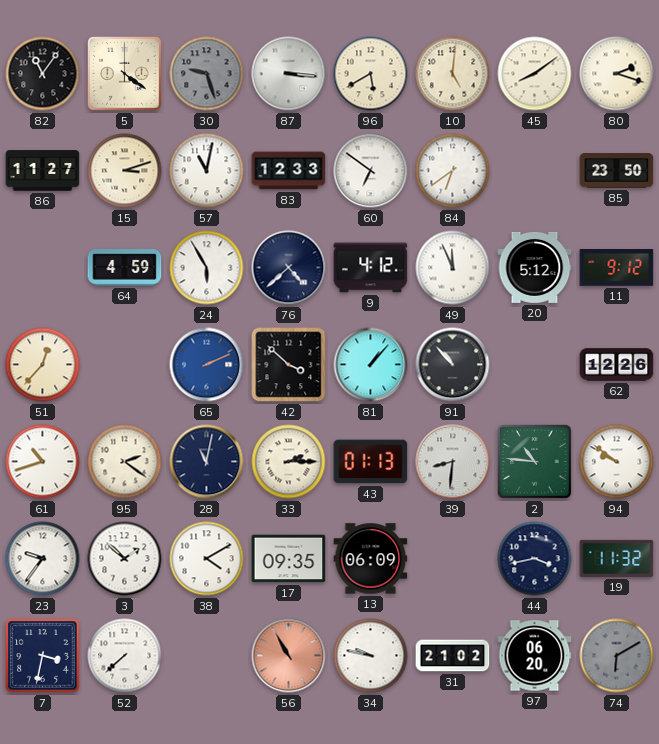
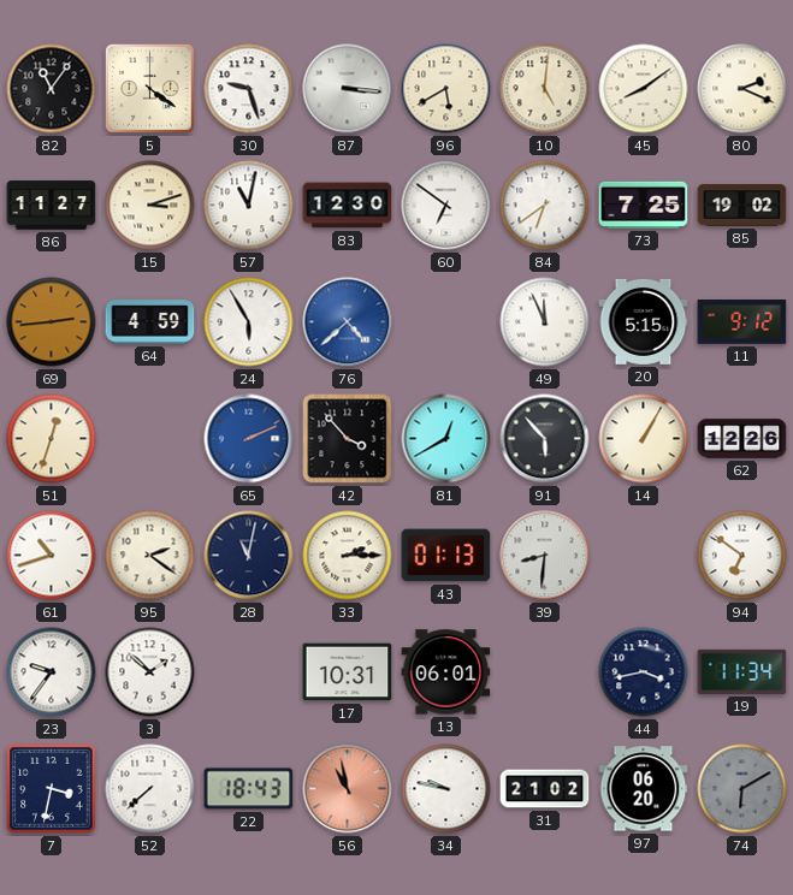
30 dial: grey -> white (249, 89)
80: 2:18 -> 2:19 (742, 89)
83: 12:33 -> 12:30 (348, 206)
73: none -> 7:25 (644, 205)
85: 23:50 -> 19:02 (742, 206)
69: none -> 2:44 (52, 322)
76 dial: navy -> blue (348, 322)
9: 4:12 -> none (371, 268)
20: 5:12 -> 5:15 (644, 321)
51: 12:37 -> 12:33 (52, 439)
42: 3:52 -> 3:53 (348, 439)
81: 1:07 -> 12:40 (446, 439)
91: 10:53 -> 5:53 (545, 439)
14: none -> 1:05 (644, 439)
2: 10:46 -> none (535, 462)
94: 9:51 -> 6:51 (742, 556)
38: 4:10 -> none (207, 559)
17: 09:35 -> 10:31 (348, 672)
13: 06:09 -> 06:01 (446, 672)
19: 11:32 -> 11:34 (742, 671)
22: none -> 18:43 (249, 789)
56: 10:55 -> 10:58 (348, 789)
